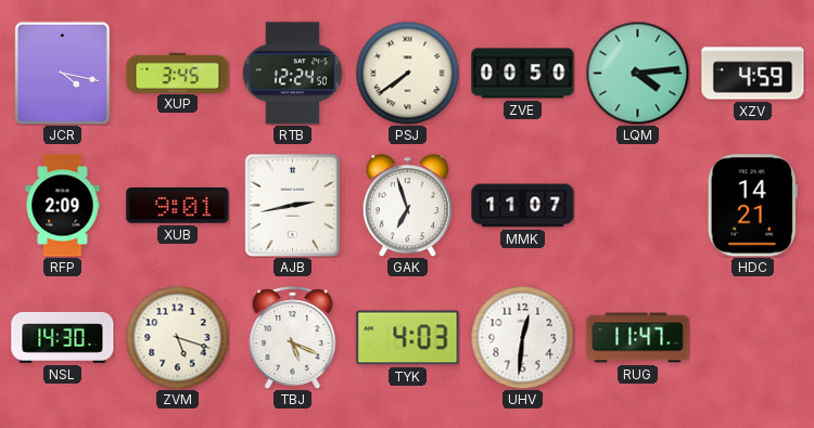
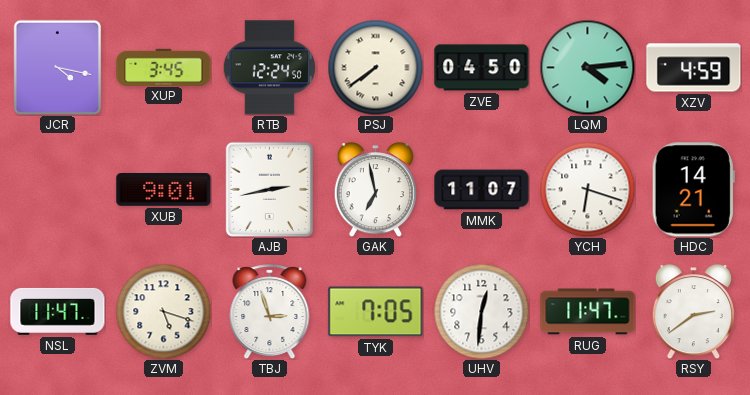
ZVE: 00:50 -> 04:50 (482, 68)
RFP: 2:09 -> none (63, 206)
GAK: 6:57 -> 6:58 (375, 190)
YCH: none -> 6:18 (587, 189)
NSL: 14:30 -> 11:47 (58, 311)
TBJ: 5:19 -> 2:57 (270, 312)
TYK: 4:03 -> 7:05 (376, 312)
RSY: none -> 2:39 (693, 312)
